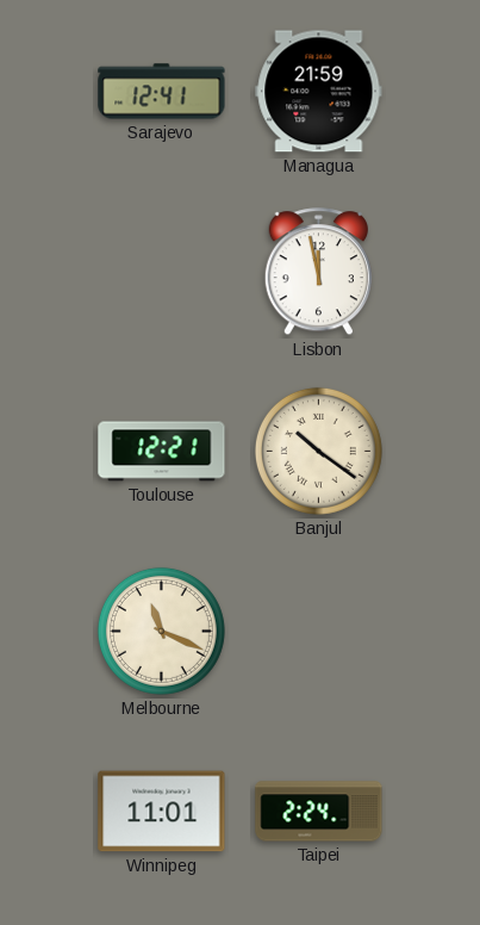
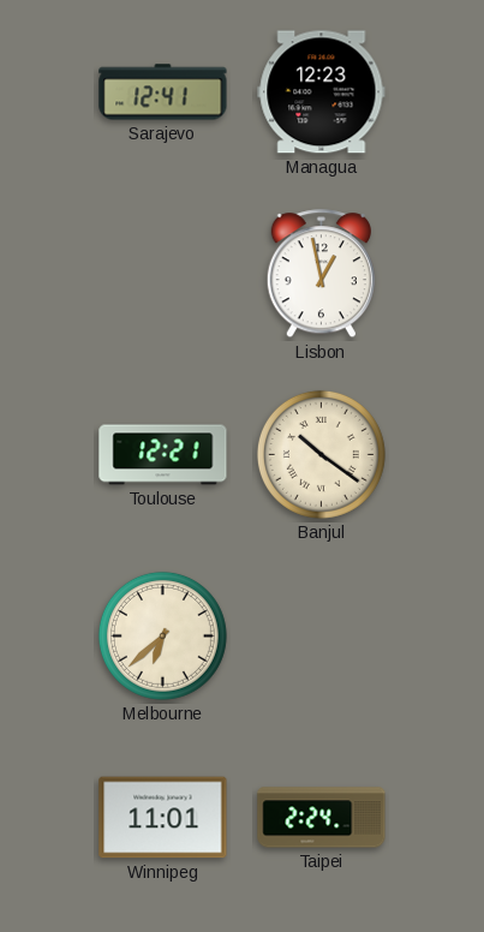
Managua: 21:59 -> 12:23 (322, 92)
Lisbon: 11:58 -> 12:58 (321, 274)
Melbourne: 11:19 -> 6:38 (162, 635)
